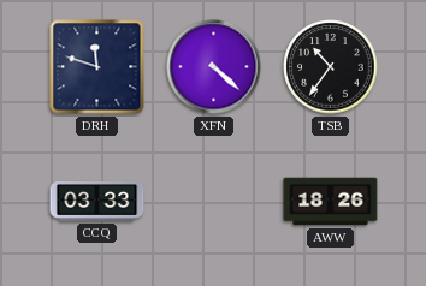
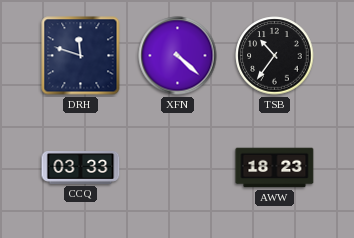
AWW: 18:26 -> 18:23 (275, 168)
